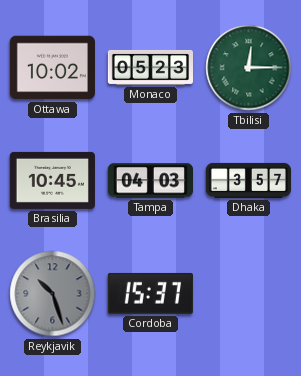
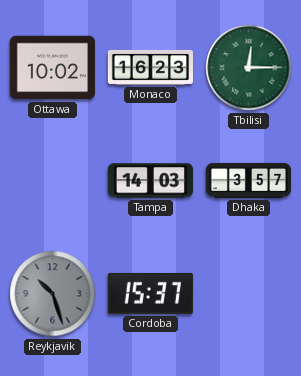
Monaco: 05:23 -> 16:23 (150, 67)
Brasilia: 10:45 -> none (52, 180)
Tampa: 04:03 -> 14:03 (150, 181)
